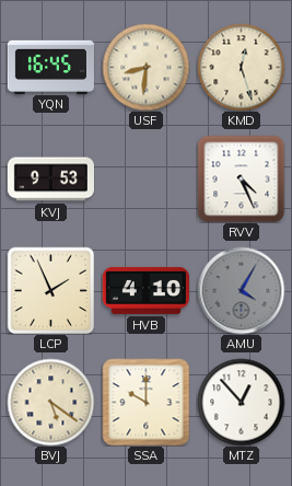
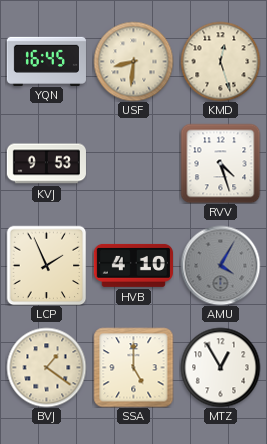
RVV: 4:26 -> 4:27 (220, 163)
BVJ: 5:21 -> 1:21 (46, 367)
SSA: 10:00 -> 5:00 (133, 367)
MTZ: 12:53 -> 12:55 (220, 367)
